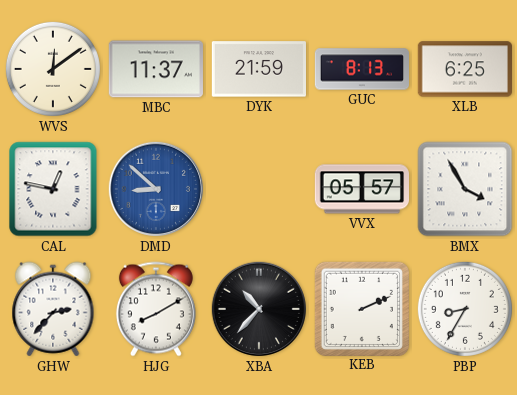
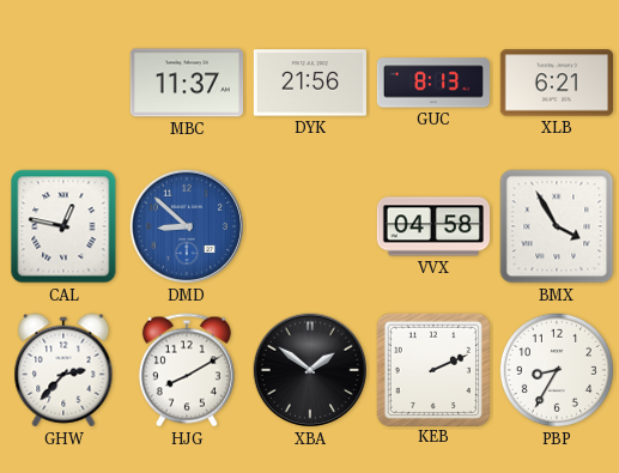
WVS: 12:09 -> none (53, 69)
DYK: 21:59 -> 21:56 (309, 83)
XLB: 6:25 -> 6:21 (556, 83)
VVX: 05:57 -> 04:58 (432, 226)
XBA: 10:37 -> 1:51 (310, 370)
